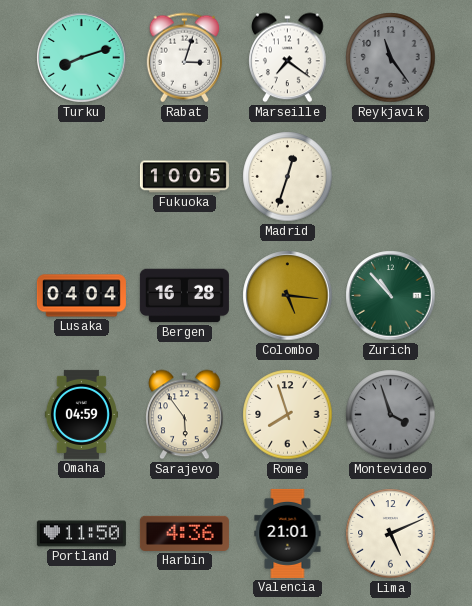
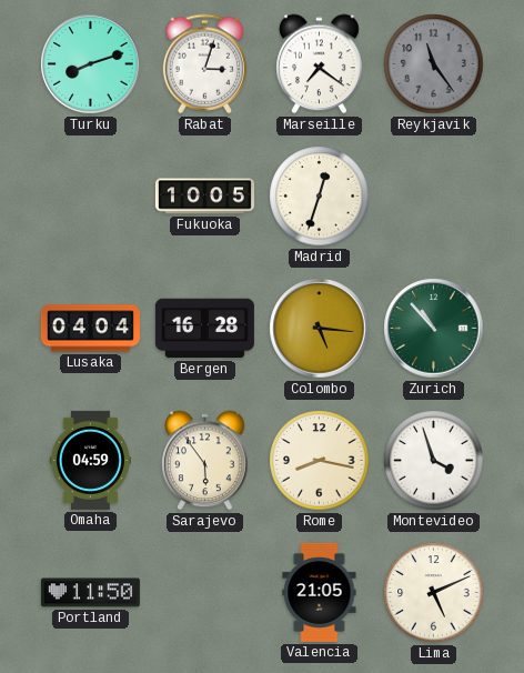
Rome: 7:57 -> 8:17 (320, 461)
Montevideo dial: grey -> white (434, 461)
Harbin: 4:36 -> none (184, 533)
Valencia: 21:01 -> 21:05 (320, 592)
